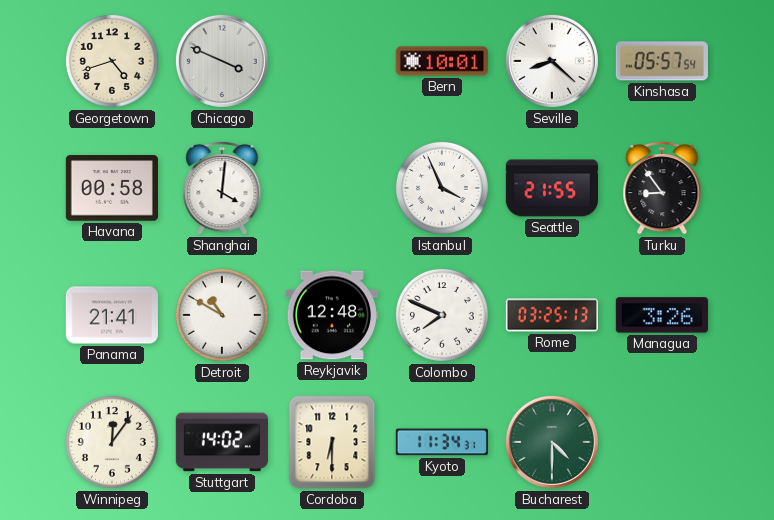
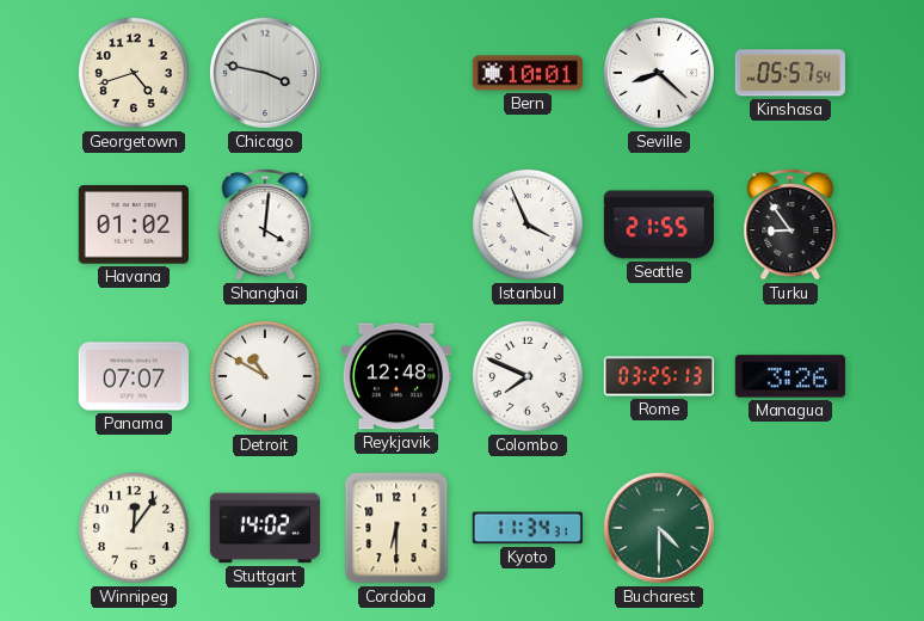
Chicago: 3:49 -> 3:47 (265, 73)
Havana: 00:58 -> 01:02 (134, 225)
Panama: 21:41 -> 07:07 (134, 376)
